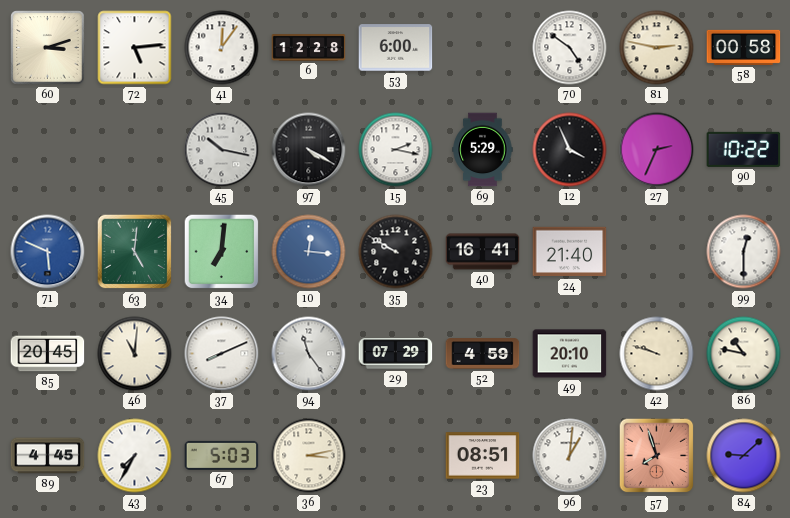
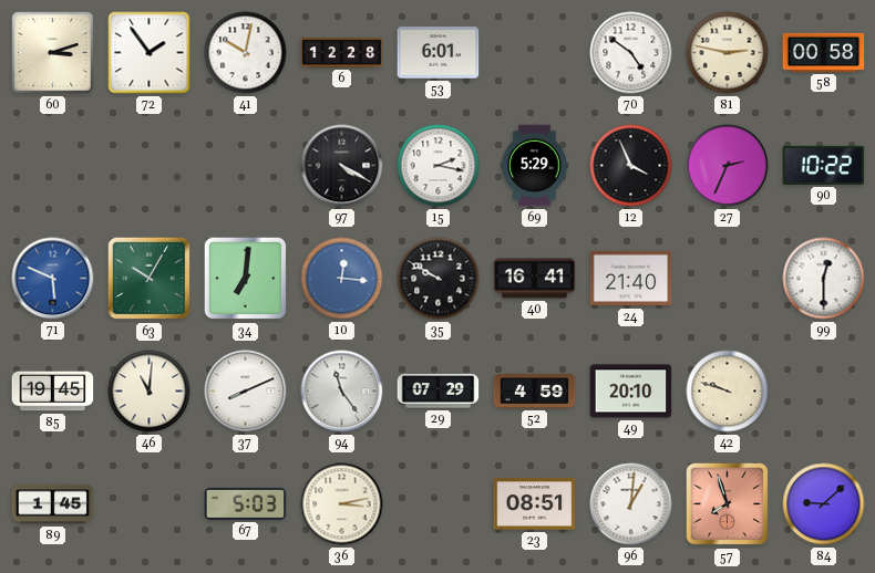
72: 5:14 -> 1:54 (150, 53)
41: 12:06 -> 10:02 (246, 53)
53: 6:00 -> 6:01 (439, 53)
45: 10:17 -> none (222, 150)
63: 5:01 -> 10:05 (150, 279)
85: 20:45 -> 19:45 (53, 392)
86: 10:47 -> none (744, 354)
89: 4:45 -> 1:45 (53, 504)
43: 7:35 -> none (135, 456)
